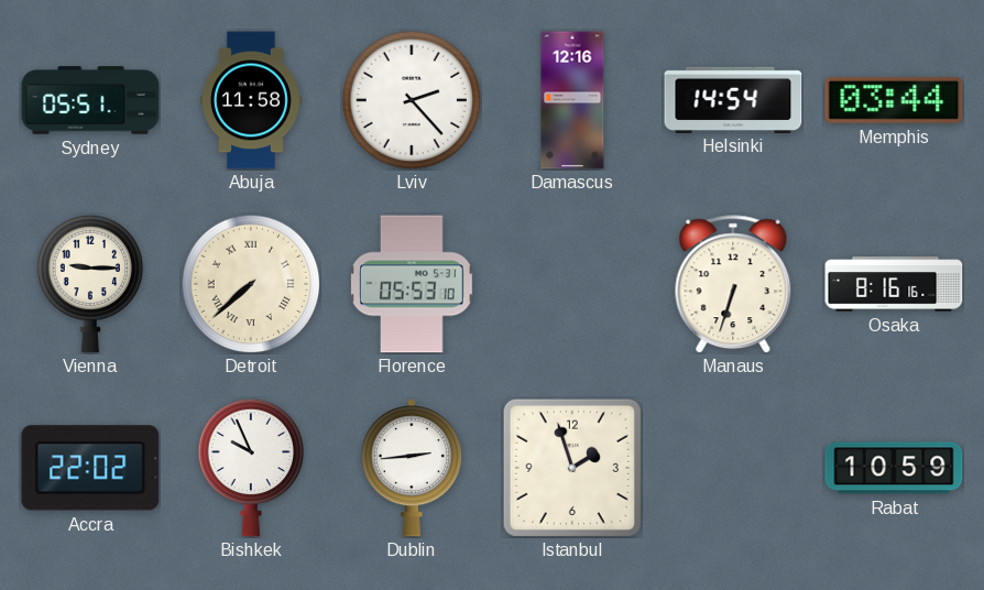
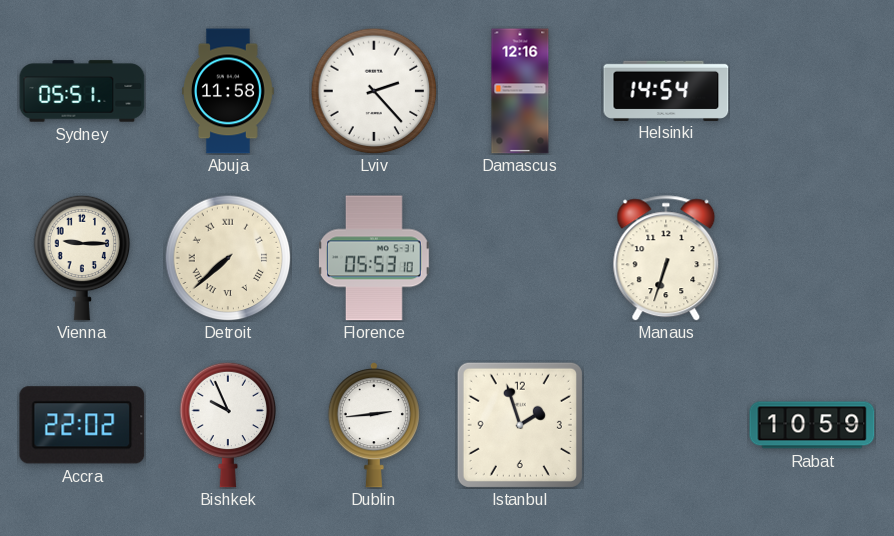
Memphis: 03:44 -> none (894, 100)
Osaka: 8:16 -> none (894, 284)
